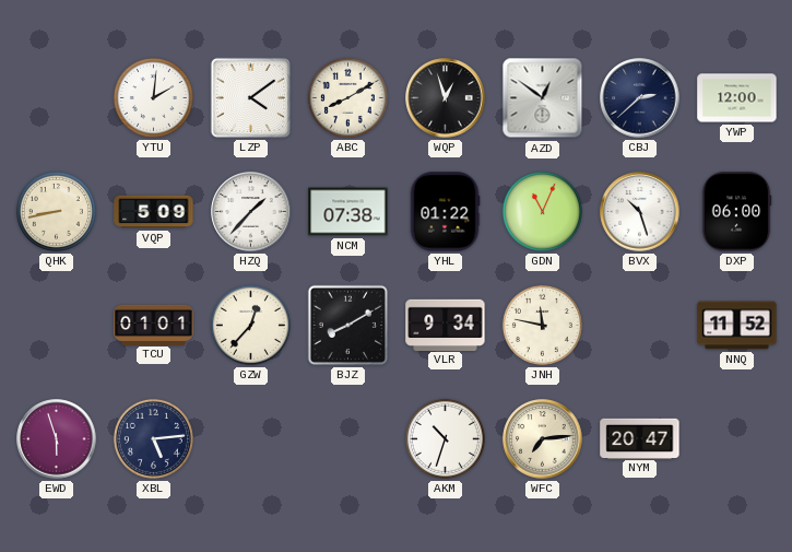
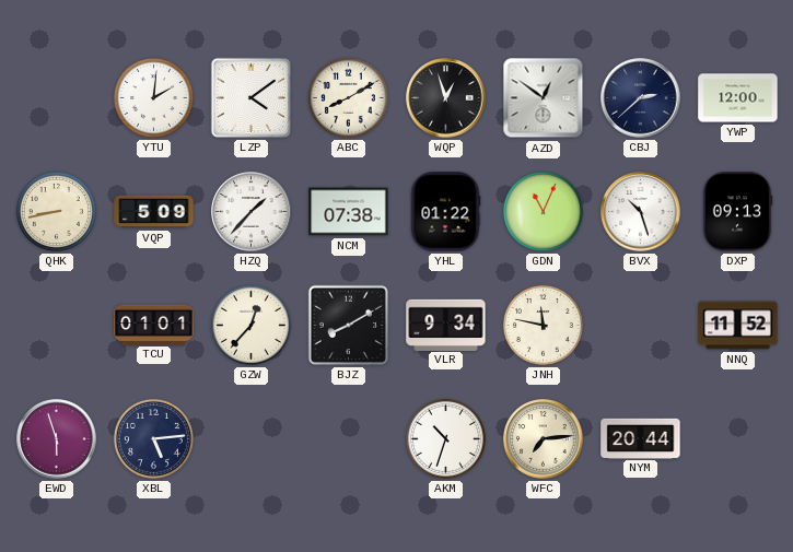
DXP: 06:00 -> 09:13 (737, 212)
NYM: 20:47 -> 20:44 (641, 438)
